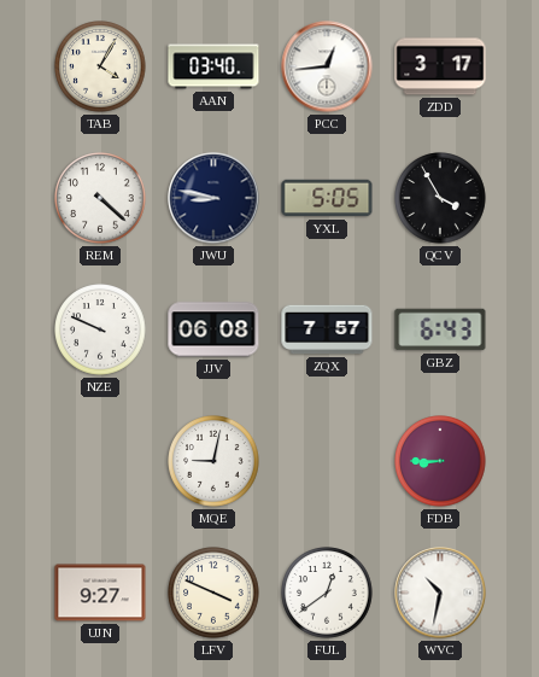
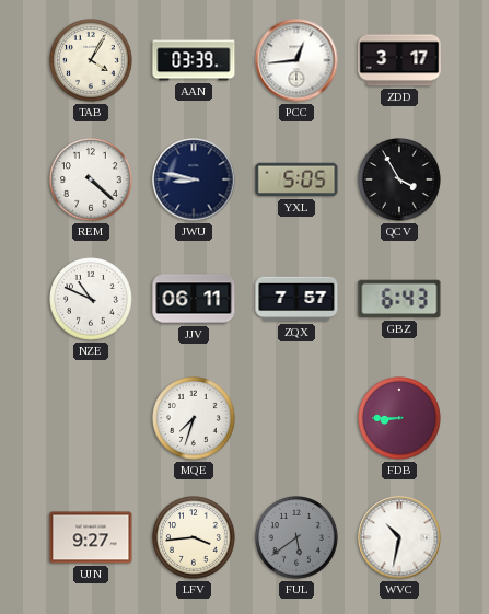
AAN: 03:40 -> 03:39 (194, 60)
NZE: 9:49 -> 10:49 (91, 299)
JJV: 06:08 -> 06:11 (194, 299)
MQE: 9:02 -> 7:33 (194, 418)
LFV: 3:49 -> 3:44 (194, 537)
FUL: 12:39 -> 5:39 (296, 537)
FUL dial: white -> grey (296, 537)
